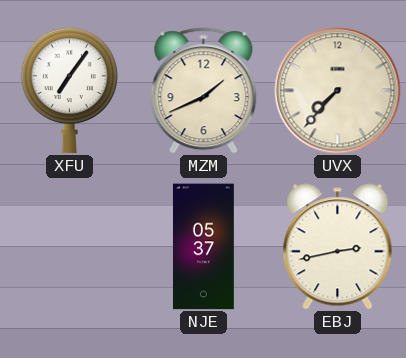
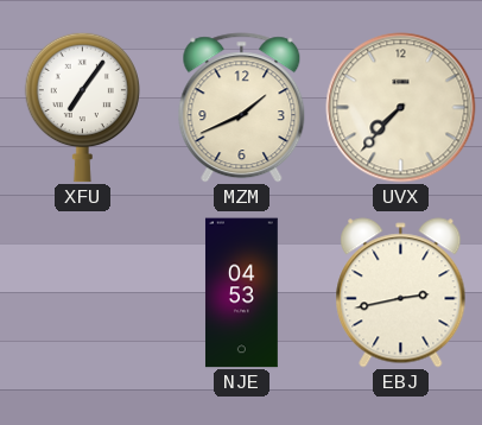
NJE: 05:37 -> 04:53 (241, 293)
